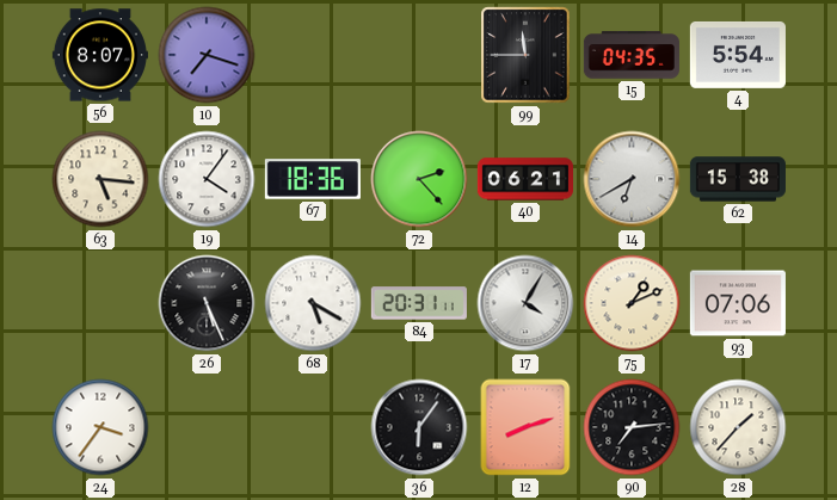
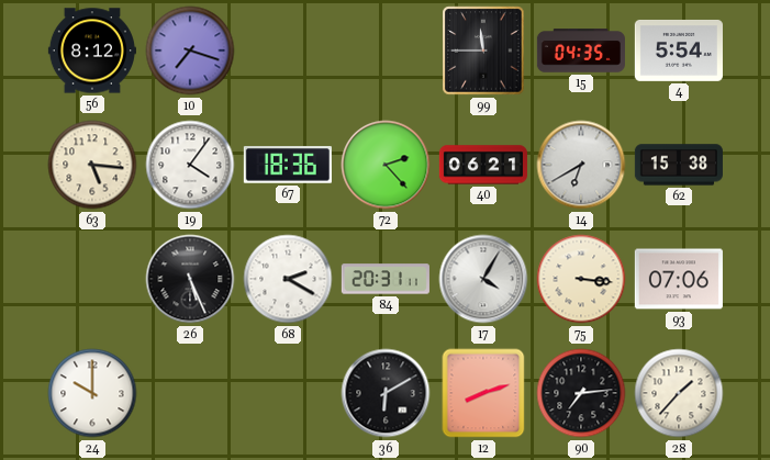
56: 8:07 -> 8:12 (92, 51)
68: 5:20 -> 2:20 (288, 279)
75: 1:11 -> 3:16 (581, 279)
24: 3:36 -> 10:00 (92, 393)
36: 6:06 -> 6:10 (386, 393)
